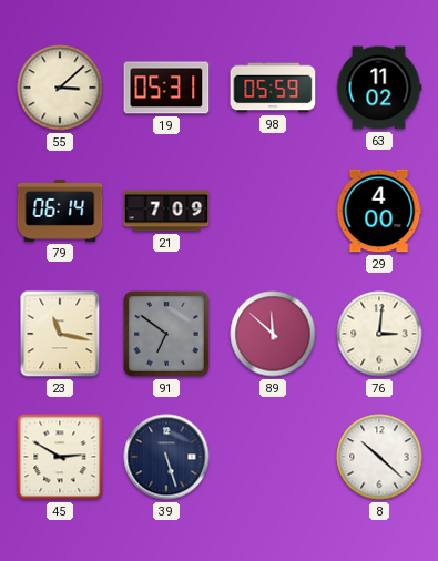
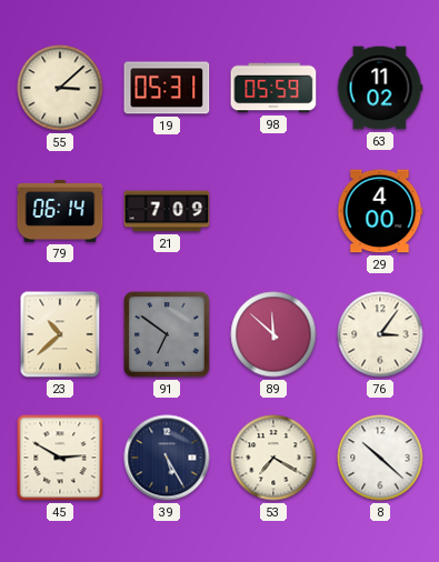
23: 11:17 -> 10:38 (60, 334)
76: 3:01 -> 3:06 (380, 334)
39: 5:27 -> 5:25 (167, 458)
53: none -> 7:20 (273, 458)
